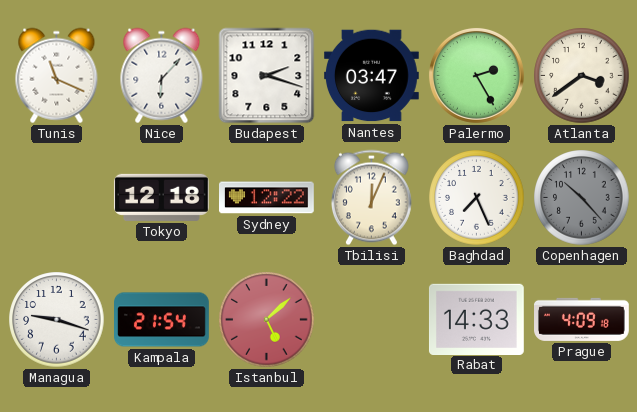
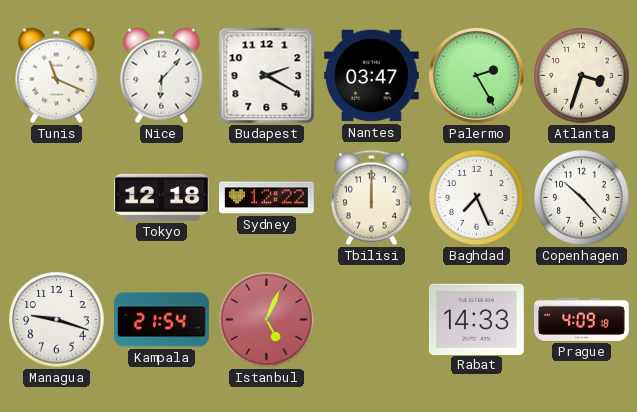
Budapest: 2:18 -> 2:20 (267, 76)
Atlanta: 3:39 -> 3:33 (582, 76)
Tbilisi: 12:04 -> 12:00 (371, 198)
Copenhagen dial: grey -> white (582, 198)
Istanbul: 5:08 -> 5:04 (267, 320)
